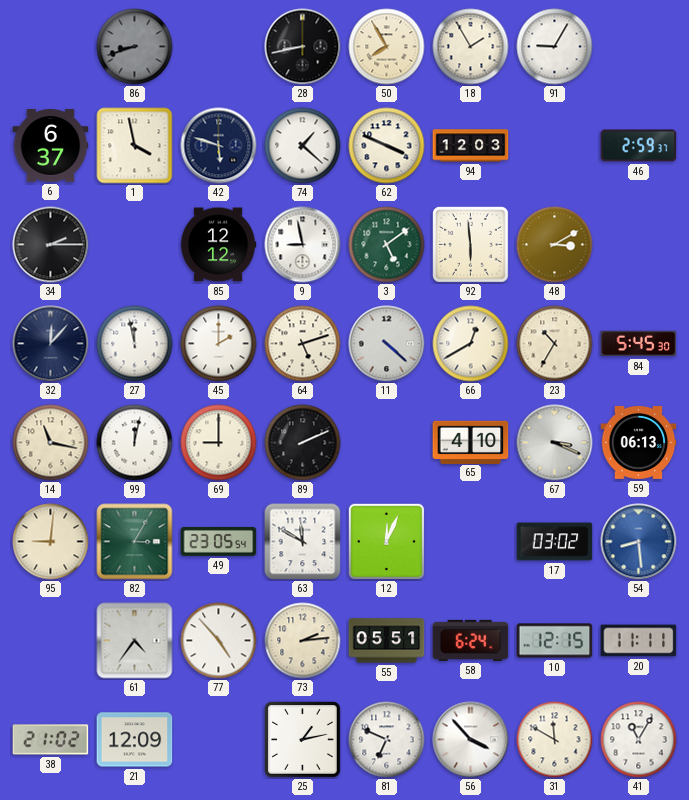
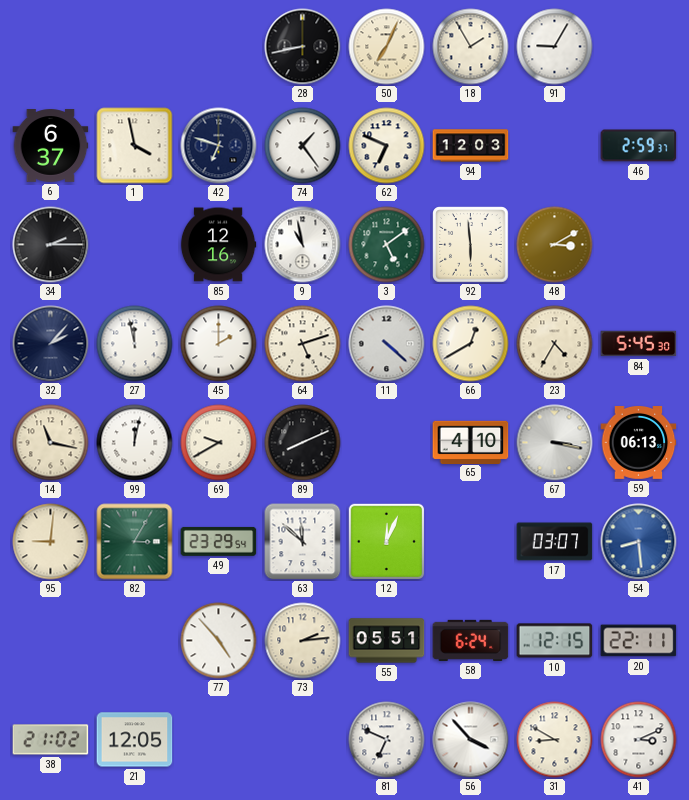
86: 8:42 -> none (135, 47)
50: 7:55 -> 7:04 (387, 47)
42: 5:48 -> 6:48 (219, 146)
74: 1:22 -> 1:24 (303, 146)
62: 3:49 -> 6:49 (387, 146)
85: 12:12 -> 12:16 (218, 245)
9: 8:58 -> 10:58 (303, 245)
32: 12:07 -> 2:07 (51, 344)
23: 10:35 -> 4:35 (555, 344)
69: 9:00 -> 9:40 (219, 443)
89: 2:11 -> 8:11 (303, 443)
67: 3:19 -> 3:17 (555, 443)
49: 23:05 -> 23:29 (219, 541)
63: 11:50 -> 11:52 (303, 542)
17: 03:02 -> 03:07 (555, 542)
61: 4:36 -> none (135, 641)
20: 11:11 -> 22:11 (639, 641)
21: 12:09 -> 12:05 (135, 740)
25: 1:13 -> none (303, 740)
31: 11:50 -> 8:50 (555, 740)
41: 11:05 -> 3:11 (639, 740)
